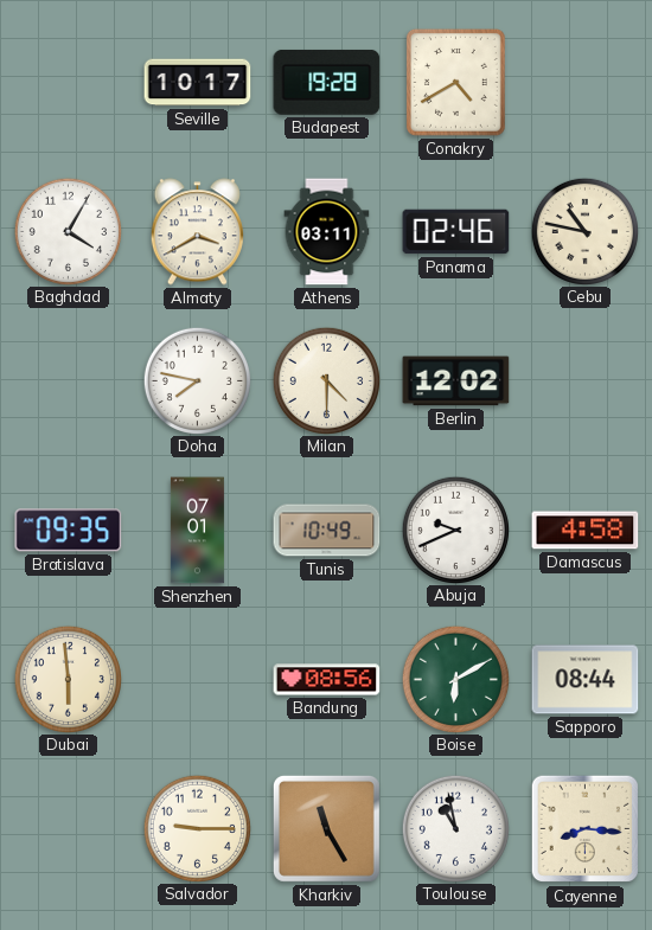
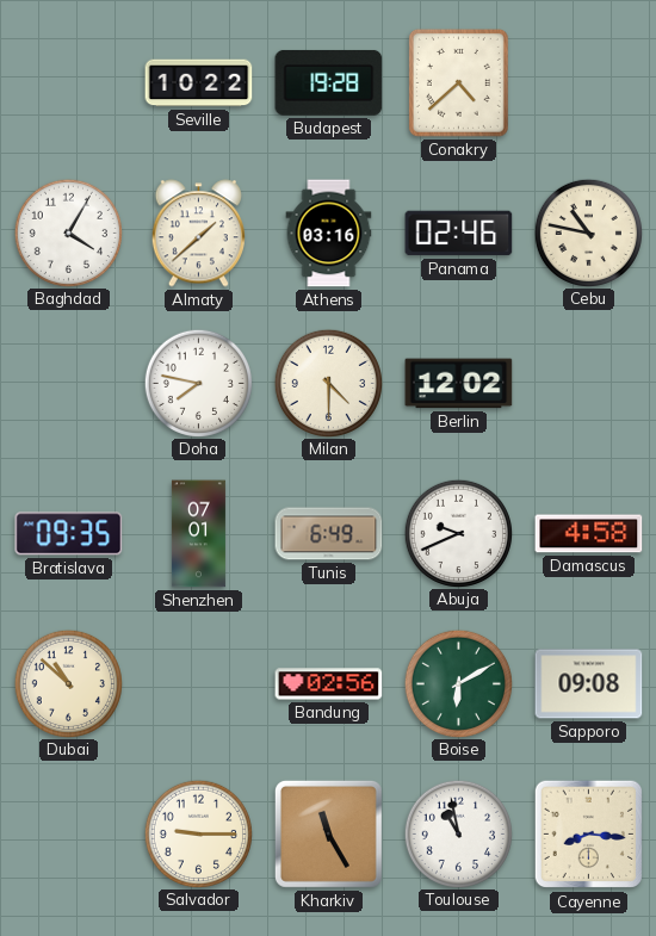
Seville: 10:17 -> 10:22 (199, 83)
Conakry: 4:40 -> 4:38 (458, 82)
Almaty: 3:40 -> 1:38 (198, 234)
Athens: 03:11 -> 03:16 (329, 234)
Tunis: 10:49 -> 6:49 (329, 534)
Dubai: 5:59 -> 10:52 (68, 683)
Bandung: 08:56 -> 02:56 (329, 684)
Sapporo: 08:44 -> 09:08 (589, 684)
